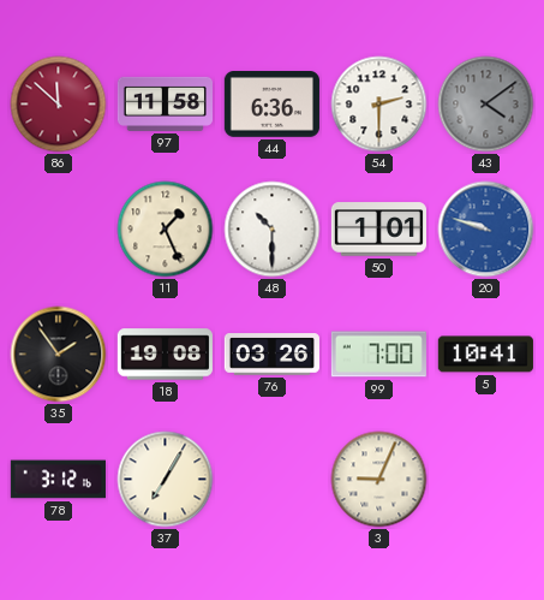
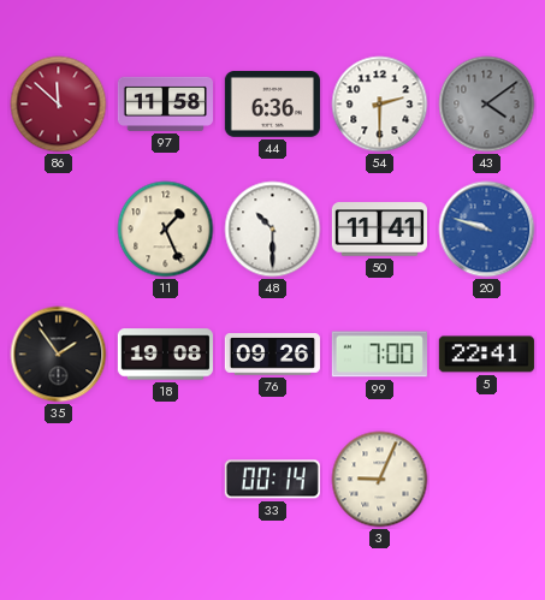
50: 1:01 -> 11:41 (379, 230)
76: 03:26 -> 09:26 (272, 355)
5: 10:41 -> 22:41 (486, 355)
78: 3:12 -> none (58, 480)
37: 7:05 -> none (166, 480)
33: none -> 00:14 (272, 480)
